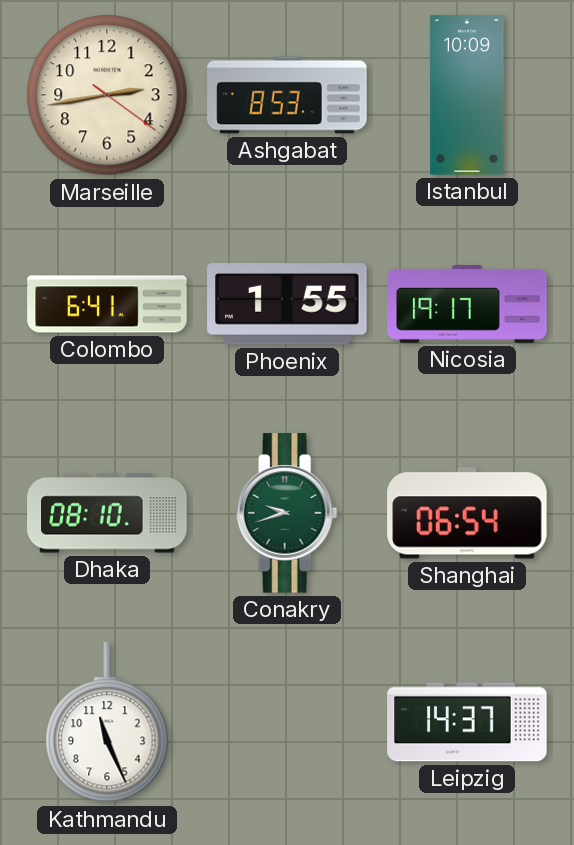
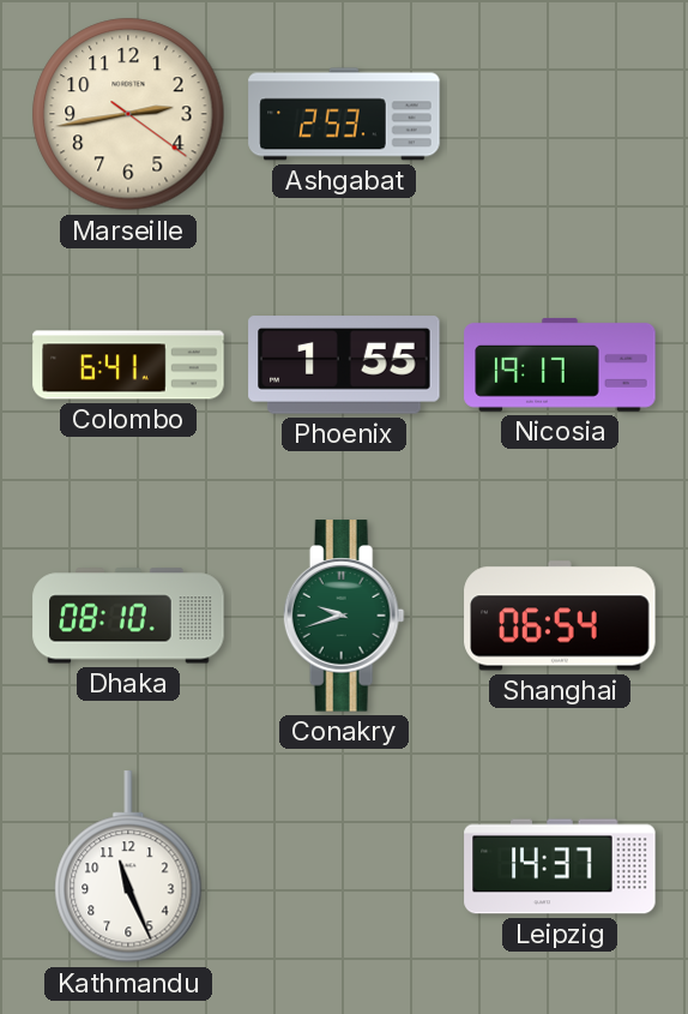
Ashgabat: 8:53 -> 2:53 (344, 114)
Istanbul: 10:09 -> none (467, 95)
